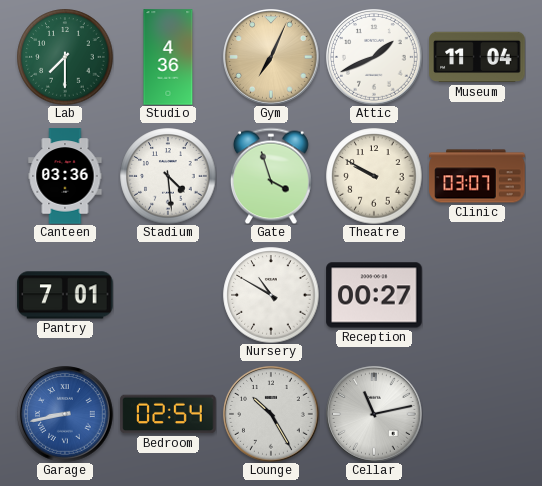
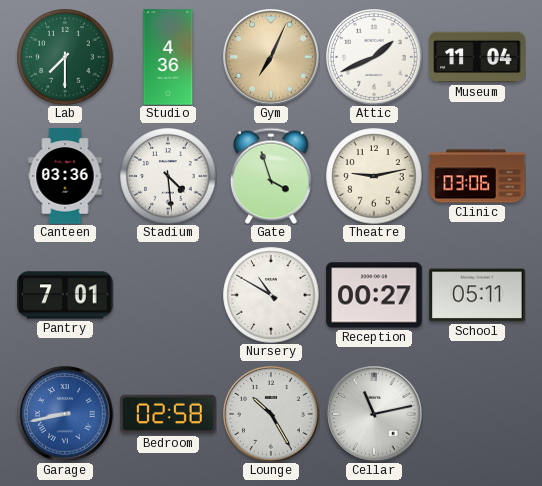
Theatre: 9:50 -> 9:13 (374, 176)
Clinic: 03:07 -> 03:06 (477, 176)
School: none -> 05:11 (477, 295)
Bedroom: 02:54 -> 02:58 (168, 414)
